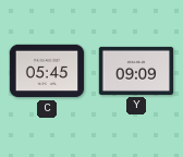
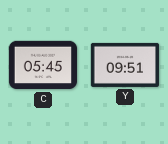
Y: 09:09 -> 09:51 (125, 65)
